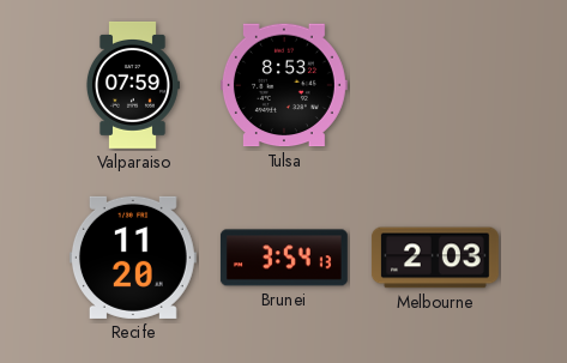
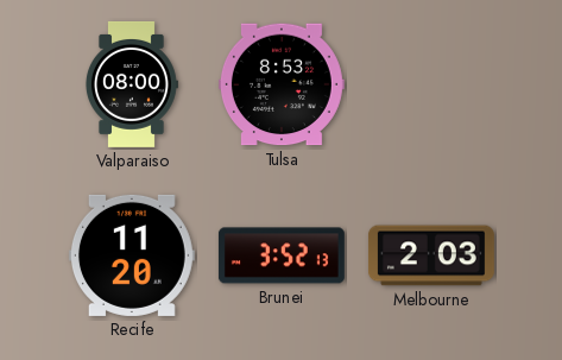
Valparaiso: 07:59 -> 08:00 (131, 84)
Brunei: 3:54 -> 3:52 (282, 255)
